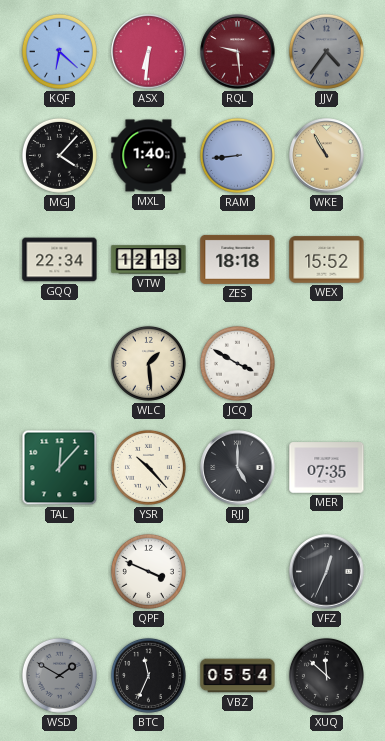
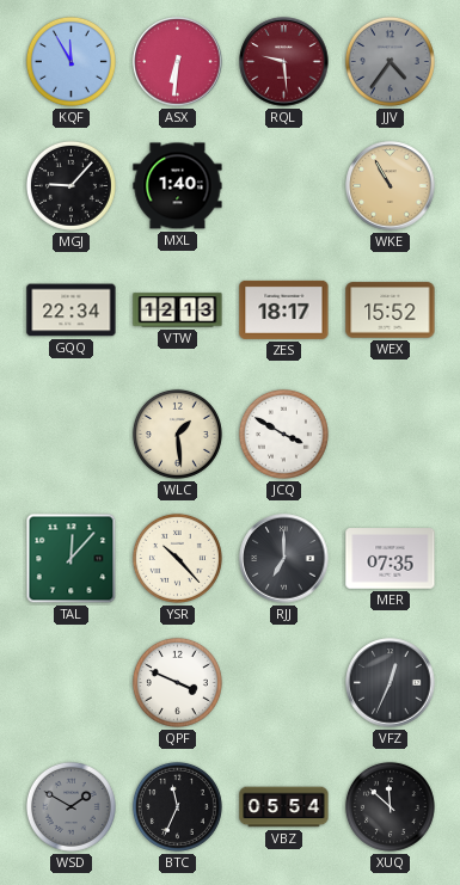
KQF: 6:22 -> 11:55 (70, 61)
MGJ: 4:07 -> 9:07 (70, 185)
RAM: 8:44 -> none (237, 155)
ZES: 18:18 -> 18:17 (284, 309)
RJJ: 5:00 -> 7:00 (284, 559)
